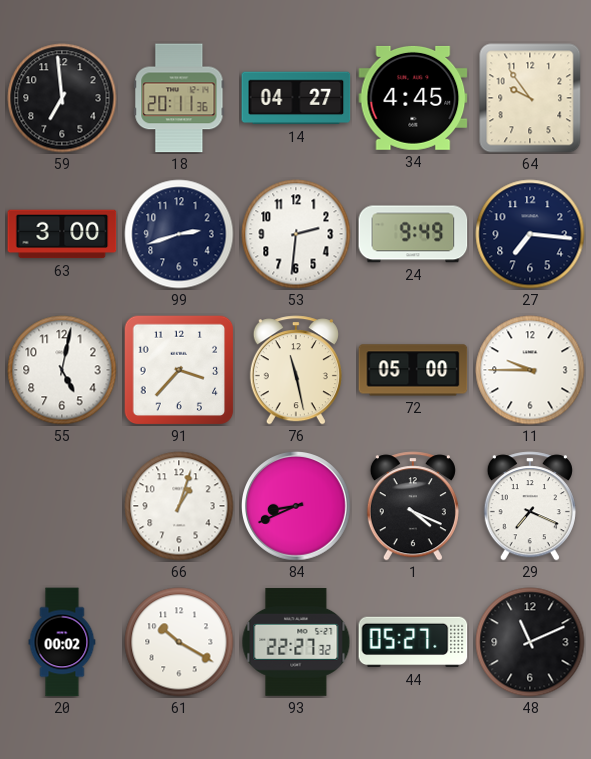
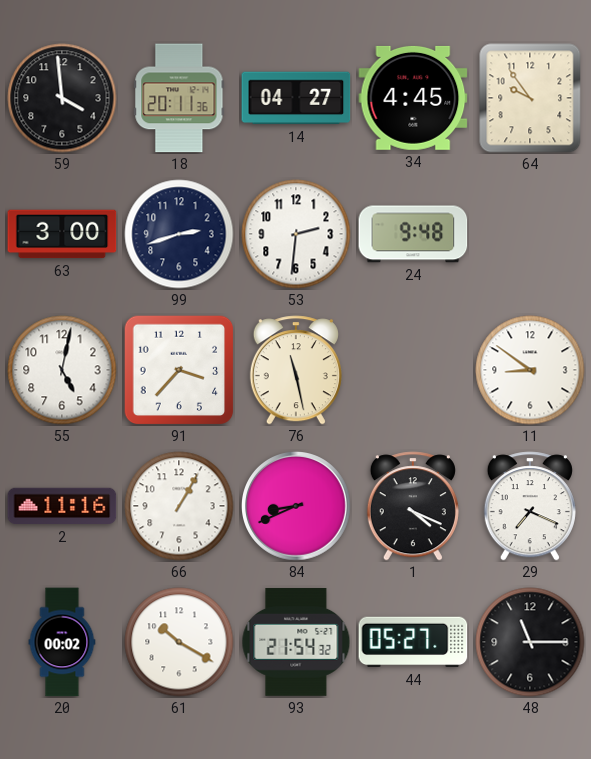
59: 6:59 -> 3:59 (62, 98)
24: 9:49 -> 9:48 (413, 234)
27: 7:16 -> none (530, 234)
72: 05:00 -> none (413, 370)
11: 9:45 -> 8:51 (530, 370)
2: none -> 11:16 (62, 506)
66: 1:03 -> 1:05 (179, 506)
93: 22:27 -> 21:54 (296, 643)
48: 11:11 -> 11:15 (530, 642)
